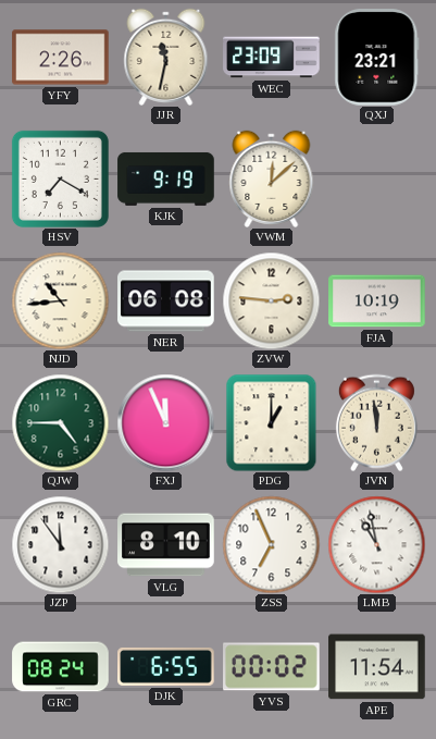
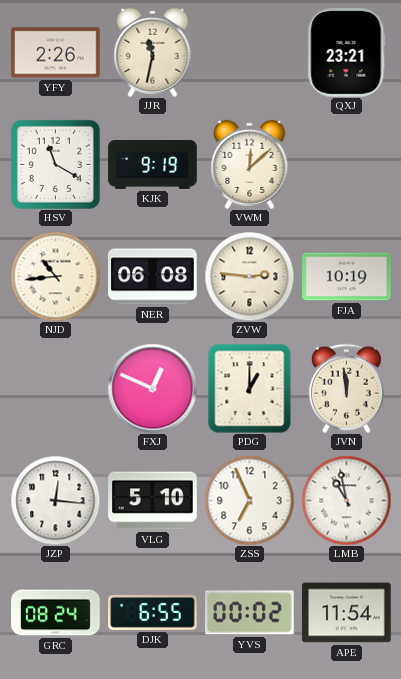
WEC: 23:09 -> none (272, 58)
HSV: 7:20 -> 11:20 (55, 164)
QJW: 4:45 -> none (60, 422)
FXJ: 11:56 -> 12:49 (152, 388)
JZP: 11:54 -> 12:16 (55, 500)
VLG: 8:10 -> 5:10 (153, 501)
